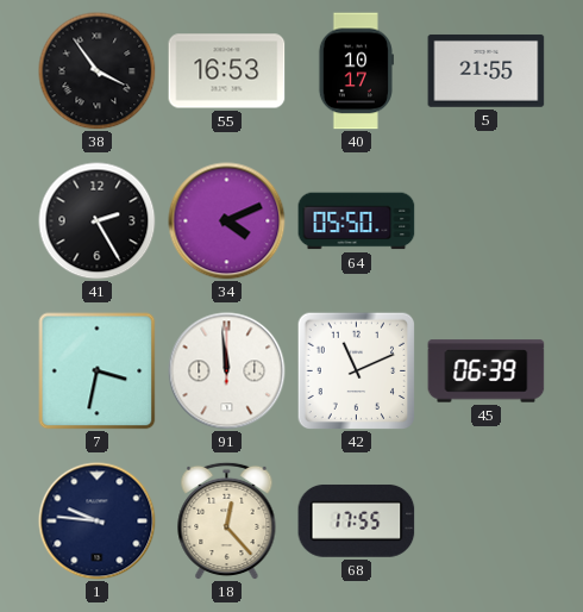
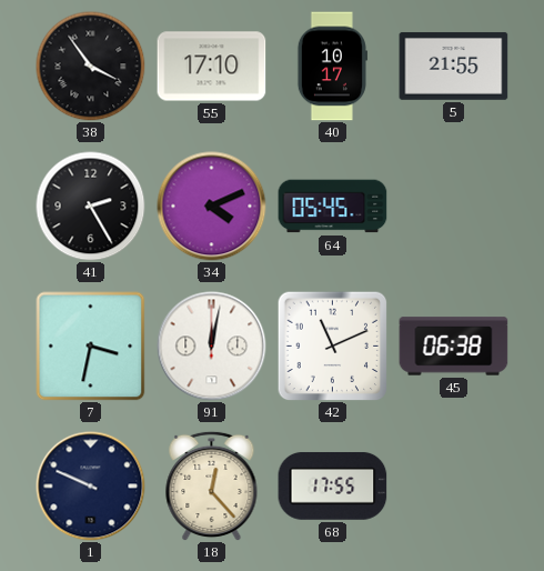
55: 16:53 -> 17:10 (212, 67)
64: 05:50 -> 05:45 (333, 207)
91: 11:59 -> 12:02 (212, 347)
45: 06:39 -> 06:38 (454, 347)
1: 9:46 -> 9:49 (91, 487)
